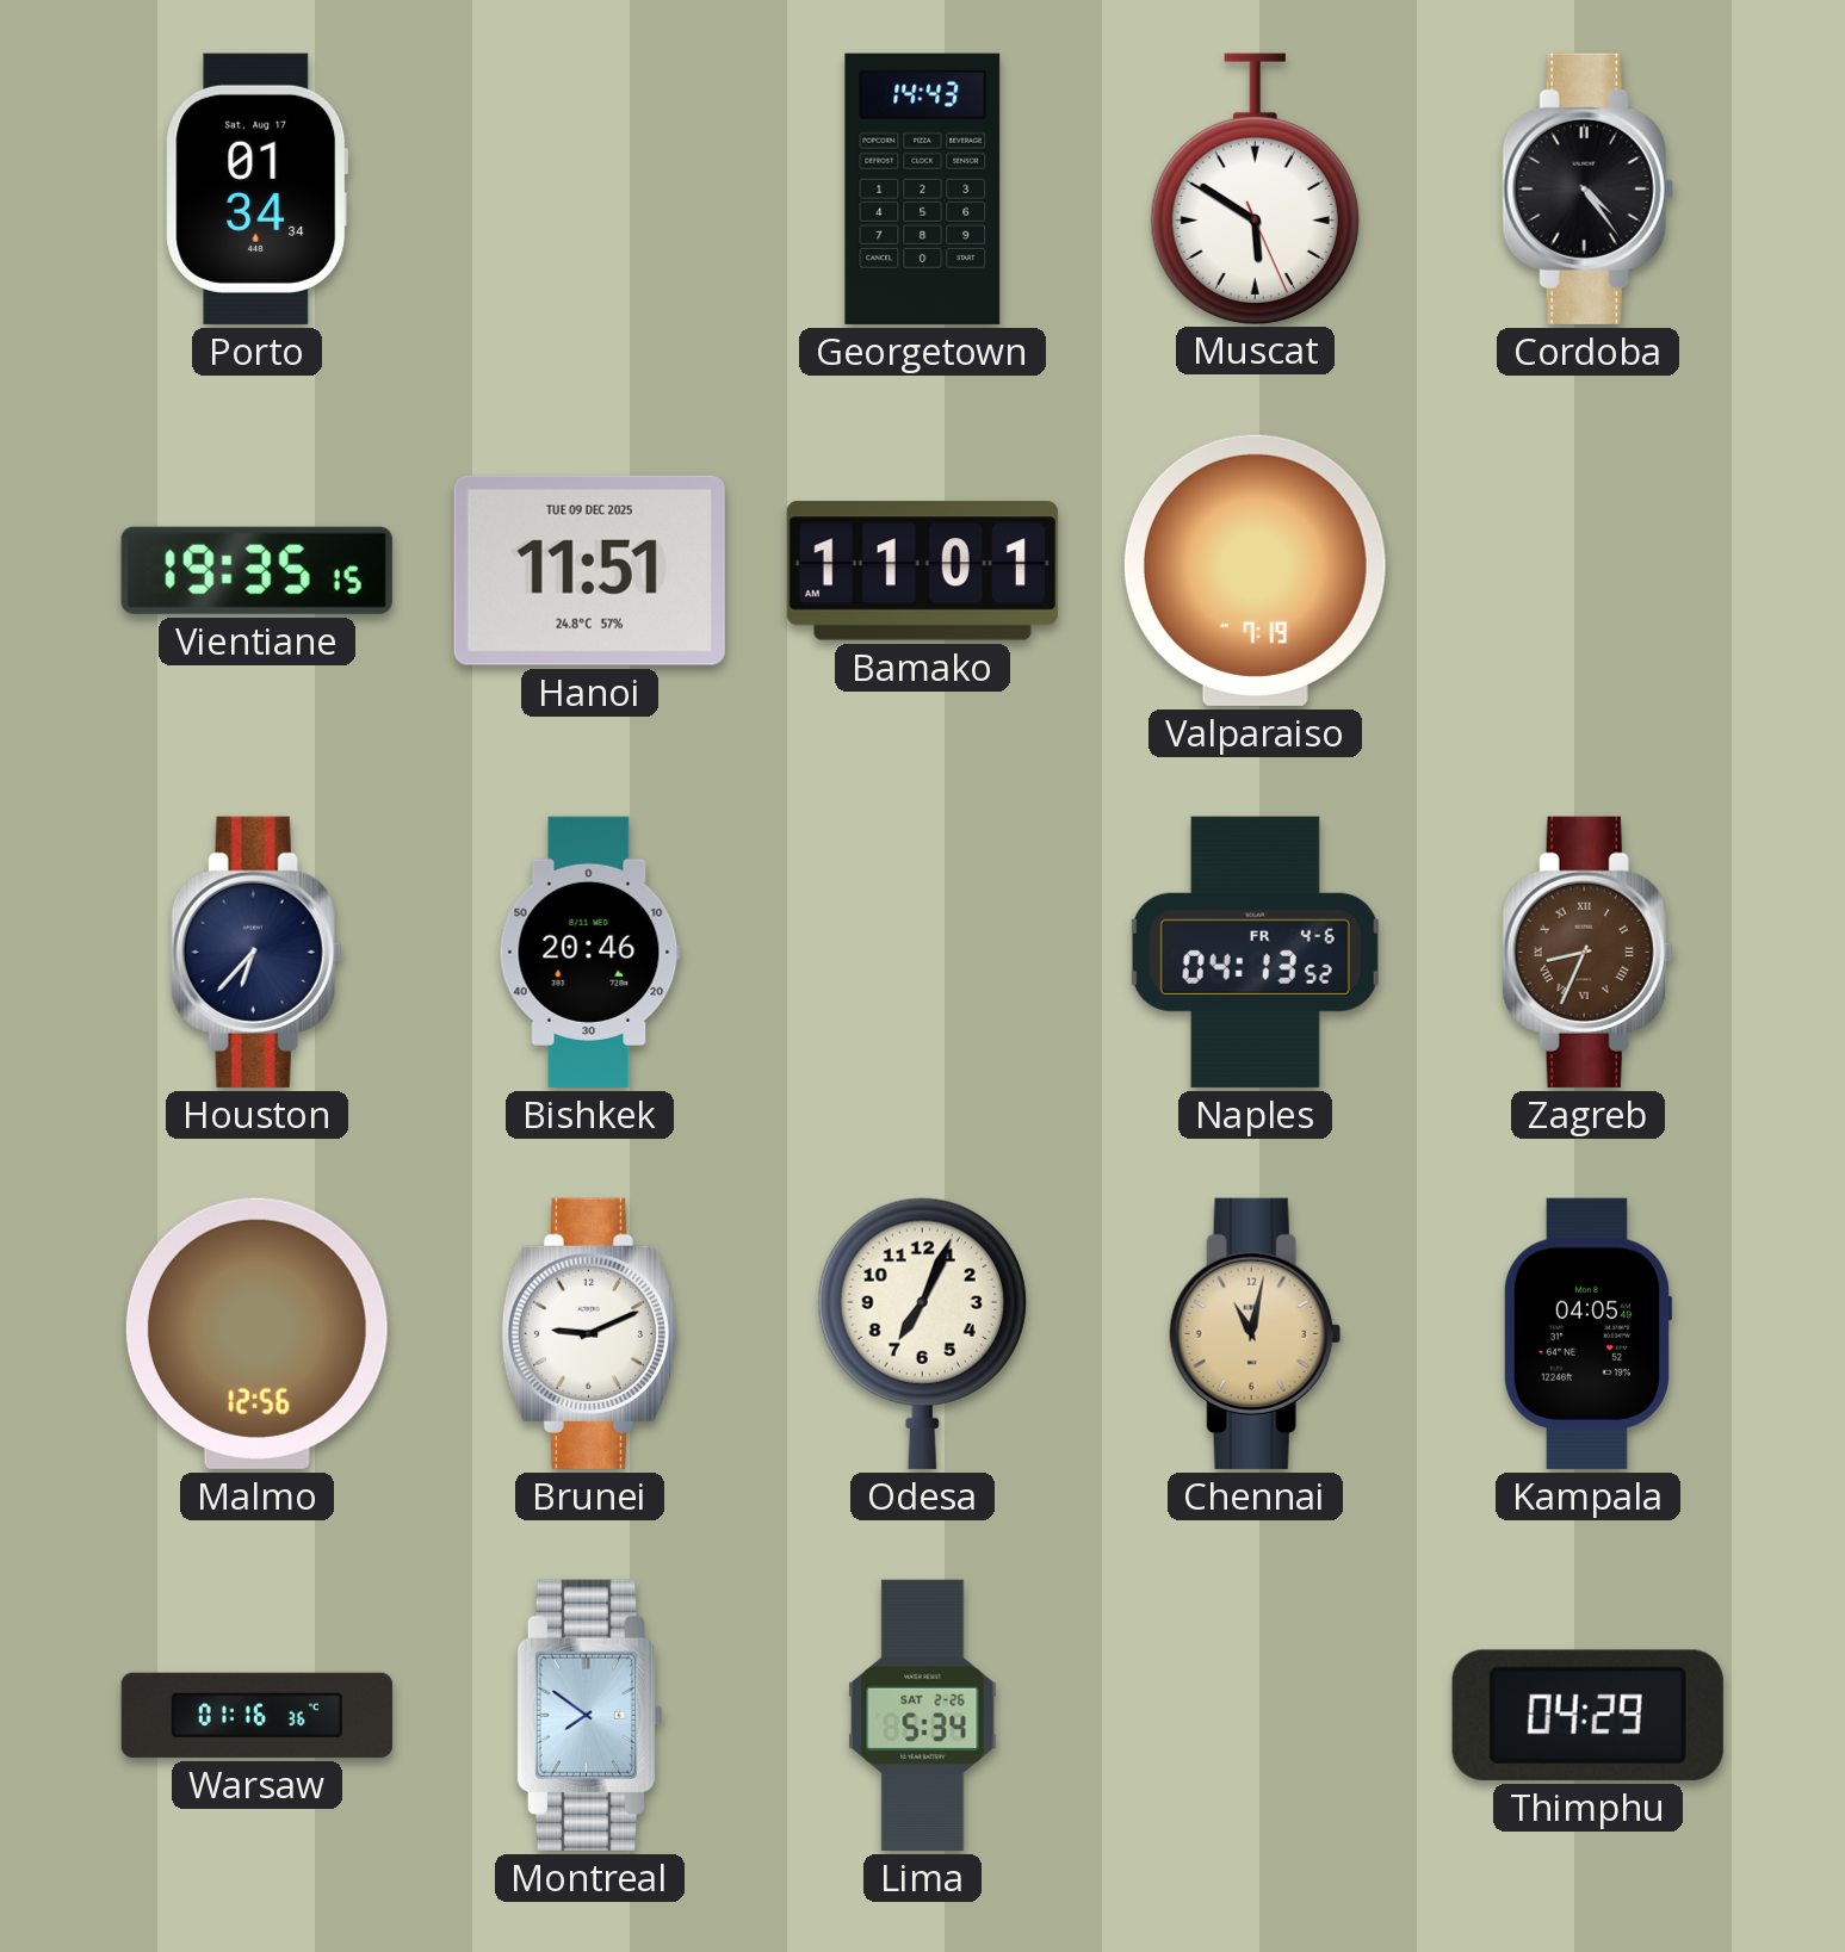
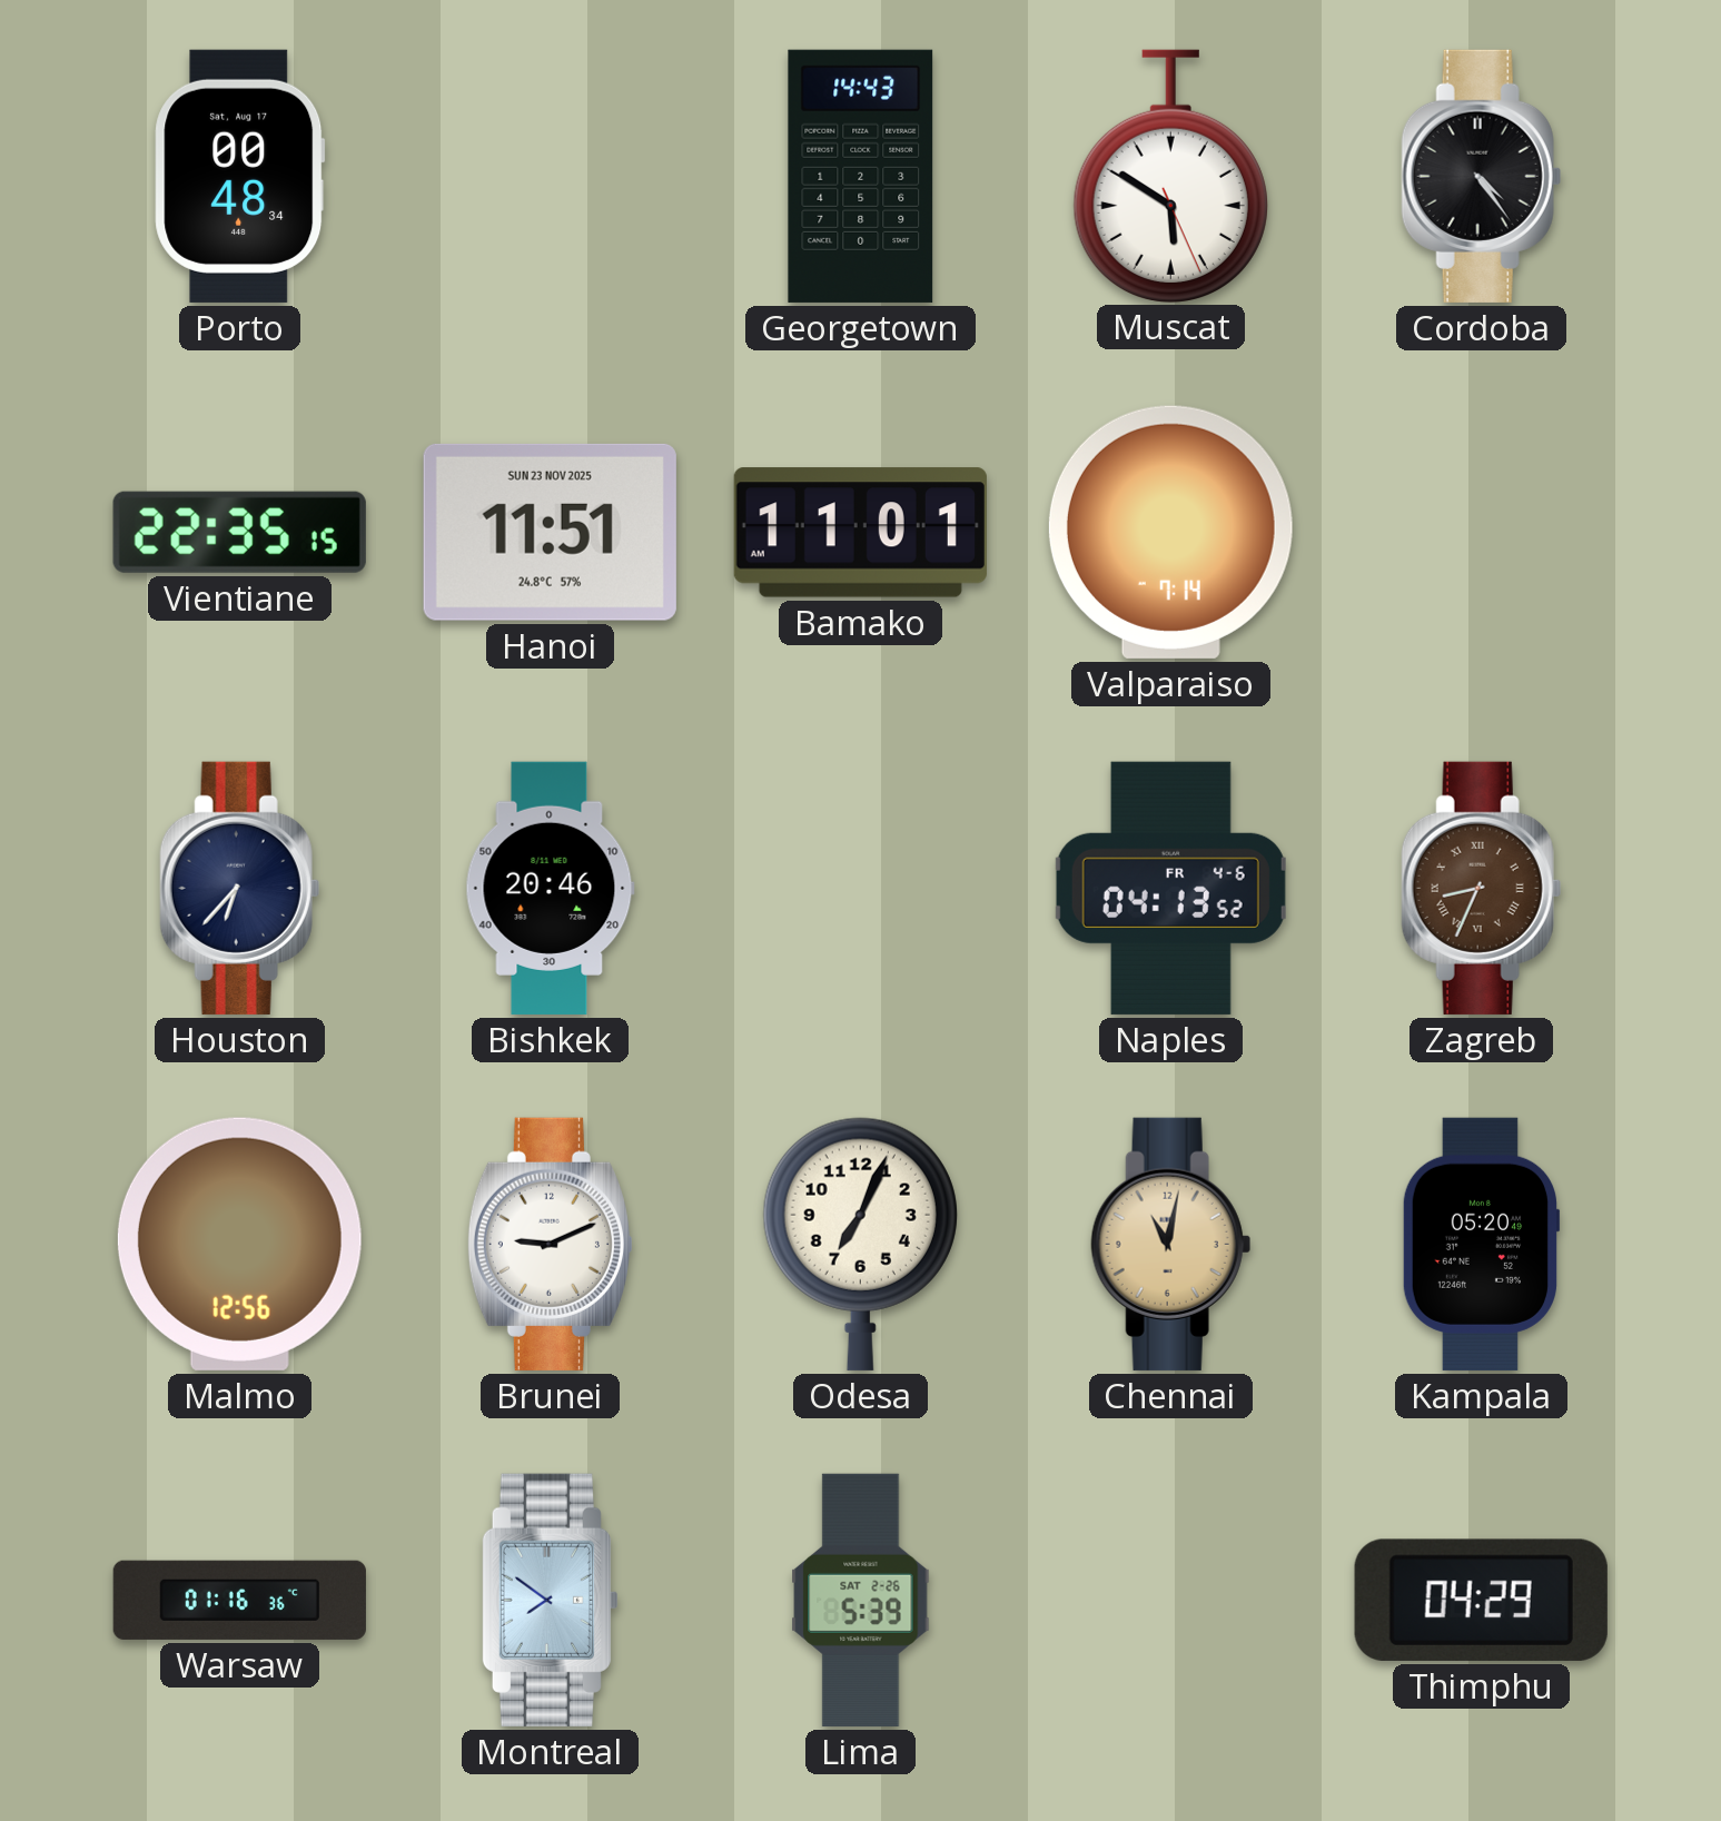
Porto: 01:34 -> 00:48 (240, 176)
Vientiane: 19:35 -> 22:35 (239, 532)
Hanoi date: TUE 09 DEC 2025 -> SUN 23 NOV 2025 (550, 532)
Valparaiso: 7:19 -> 7:14 (1170, 532)
Kampala: 04:05 -> 05:20 (1481, 1244)
Lima: 5:34 -> 5:39 (861, 1600)
